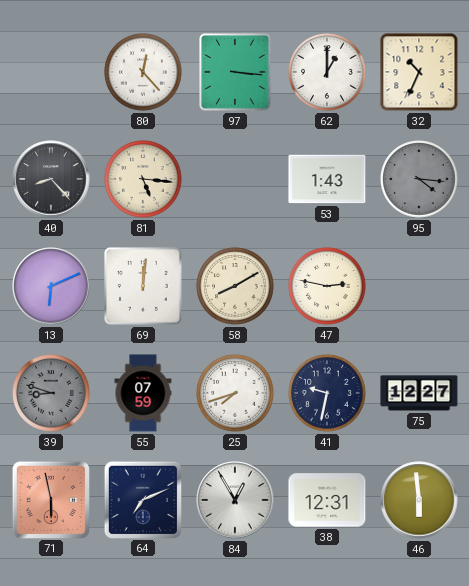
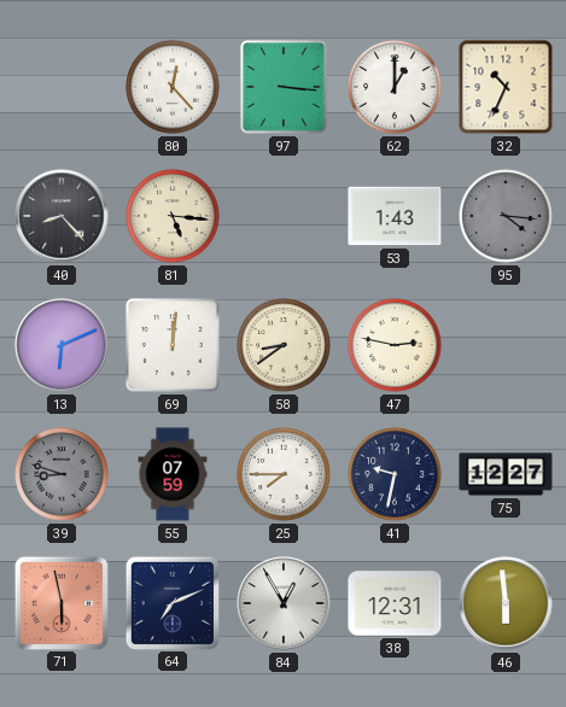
58: 8:10 -> 8:39 (284, 345)
25: 7:42 -> 7:45 (284, 474)
